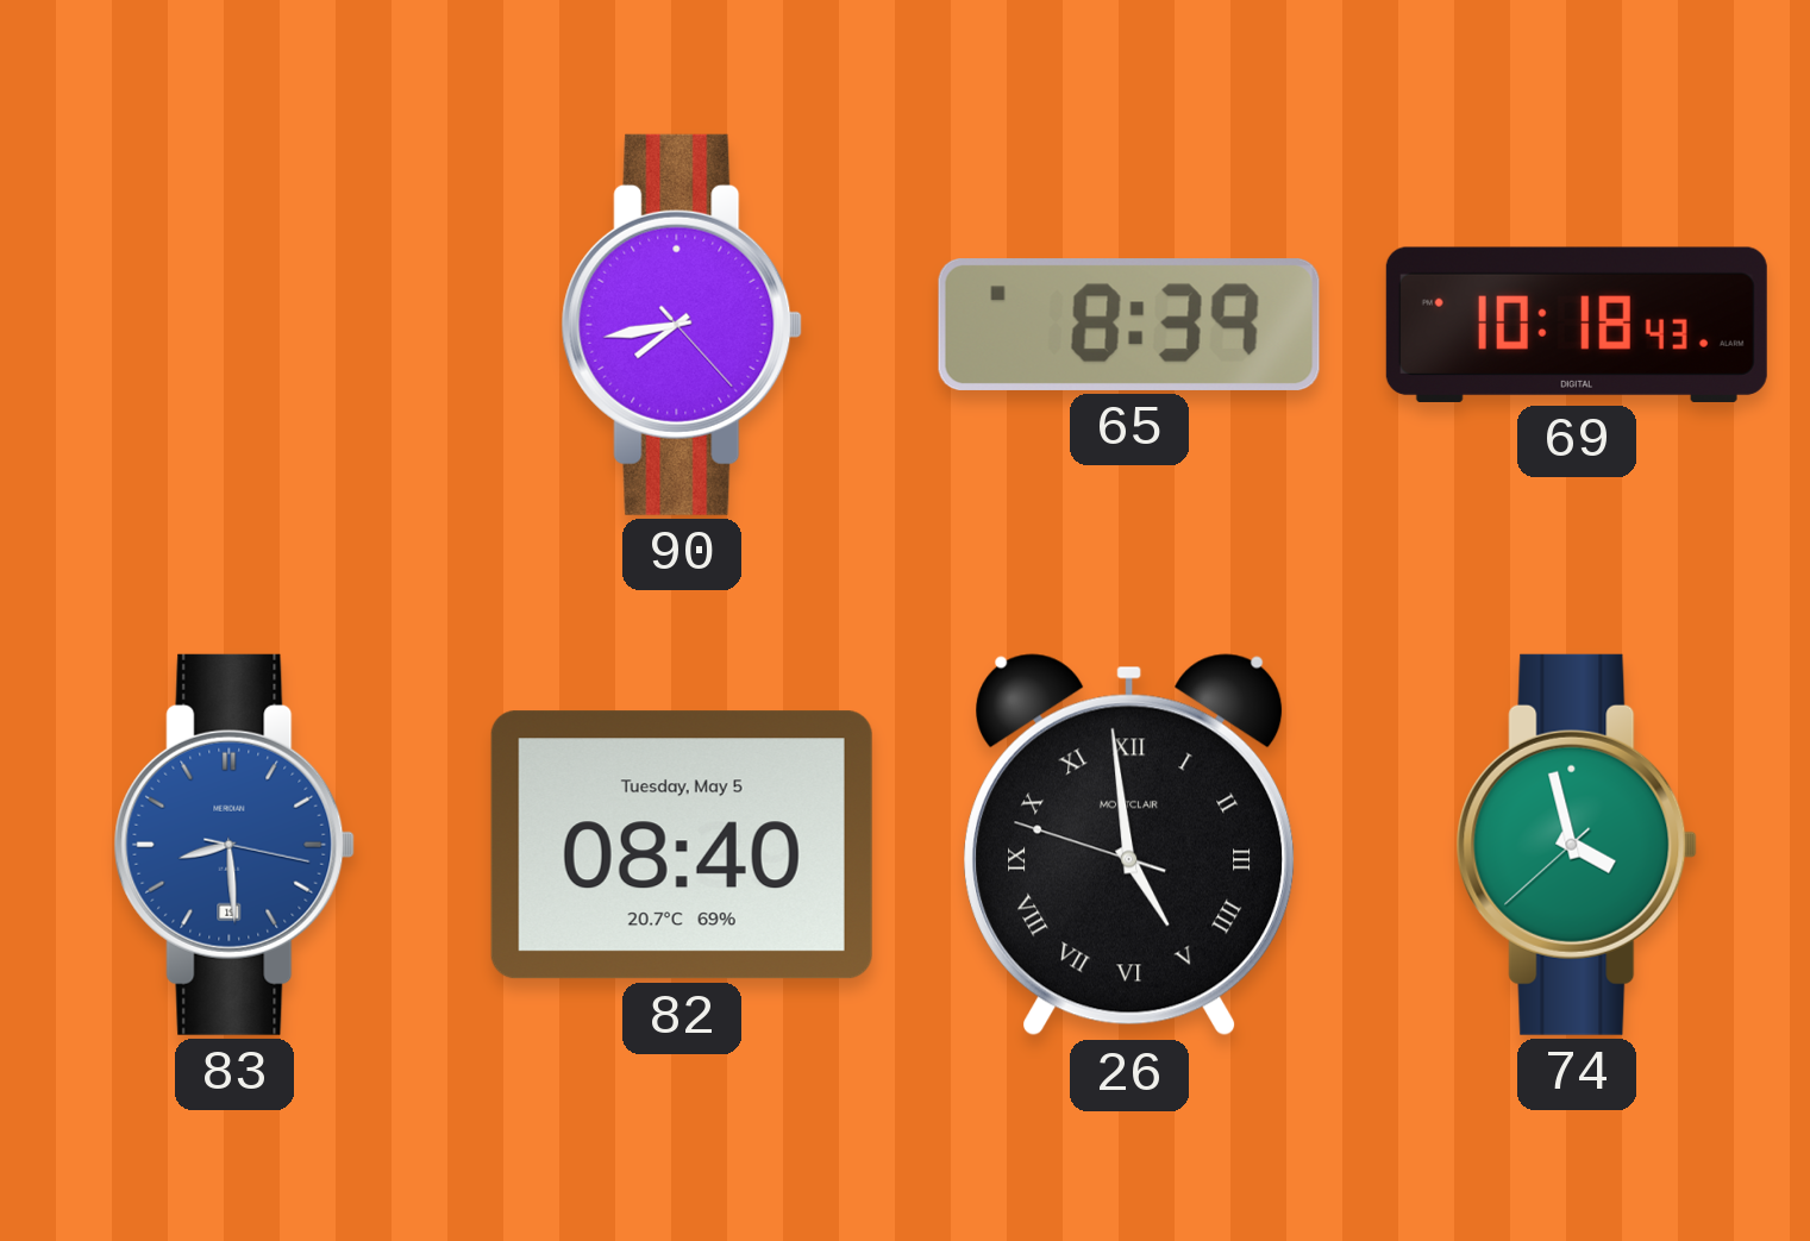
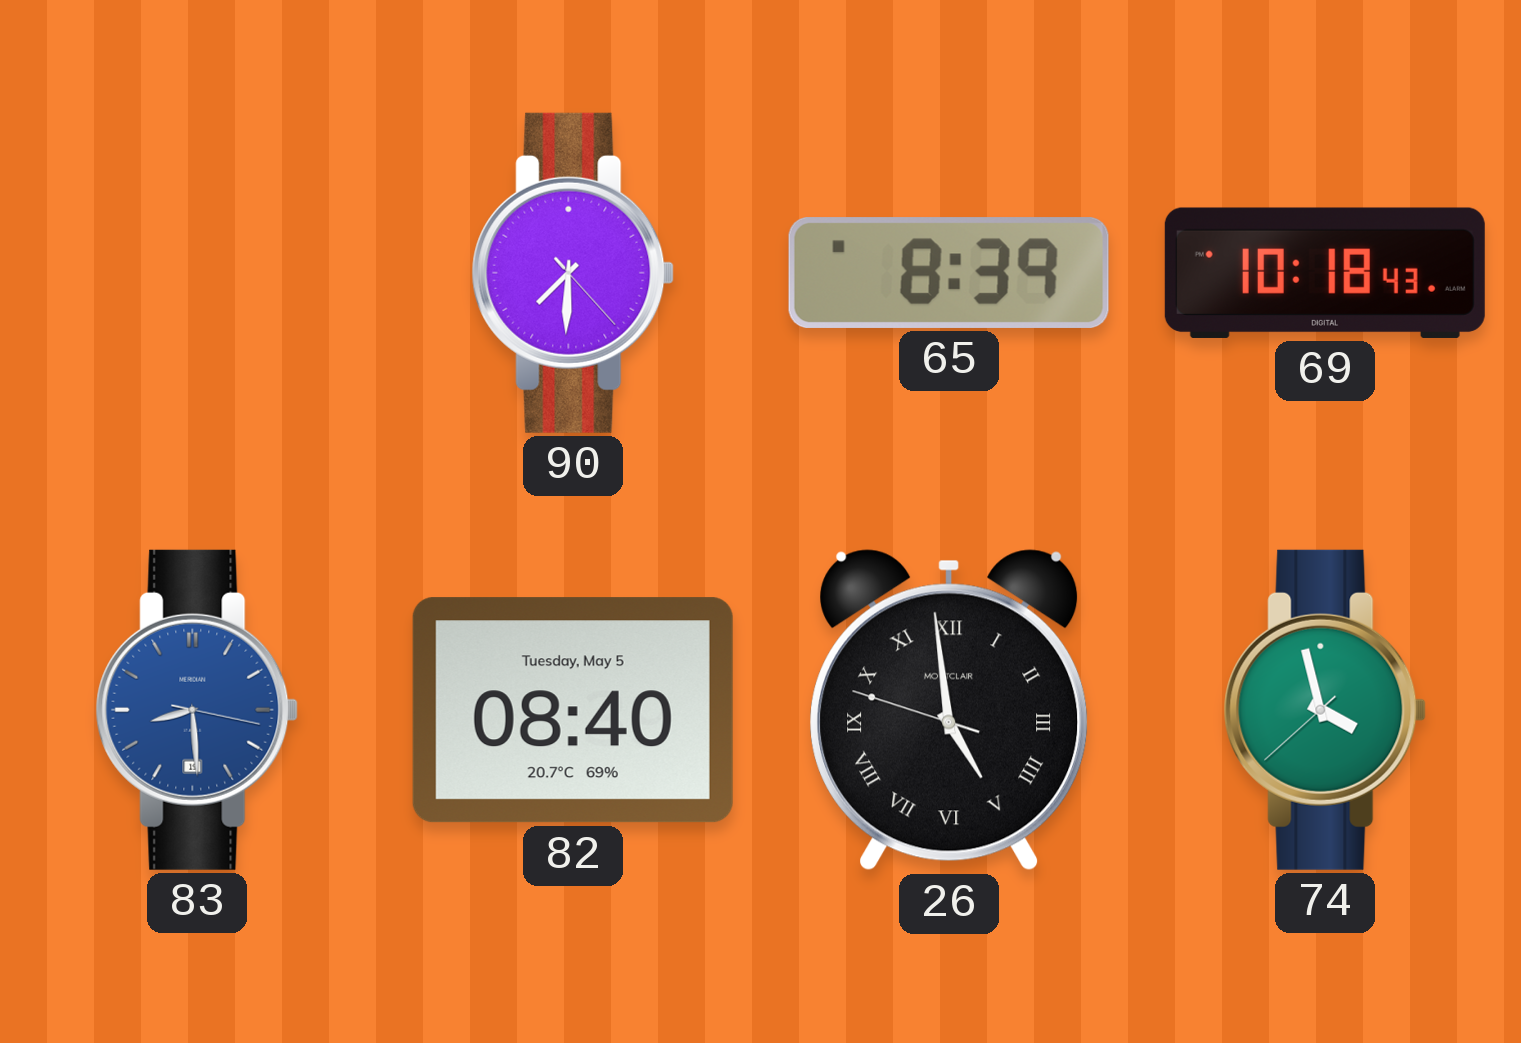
90: 7:43 -> 7:30 (573, 273)
